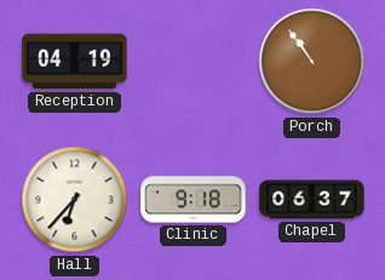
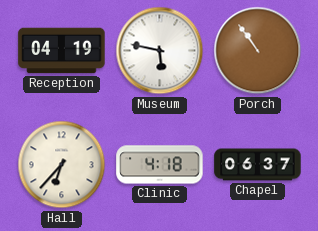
Museum: none -> 5:47 (160, 51)
Clinic: 9:18 -> 4:18 (160, 165)
